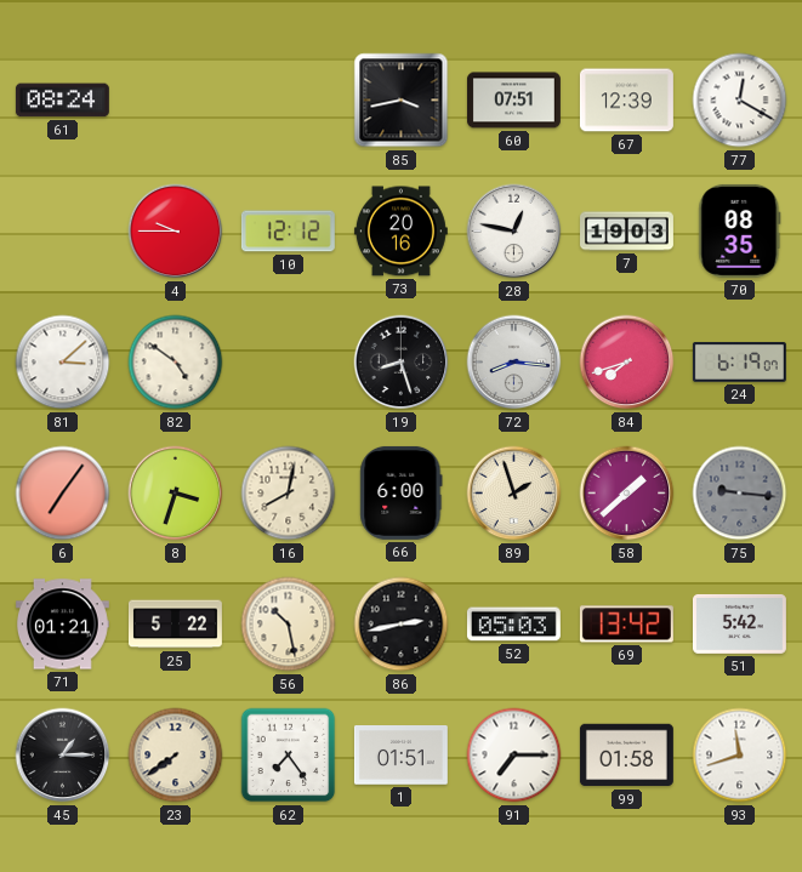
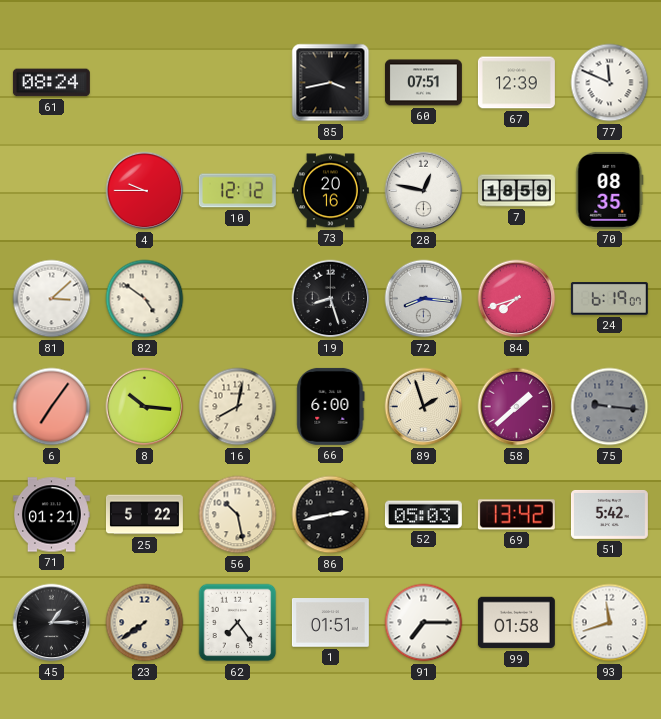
77: 12:20 -> 11:49 (610, 83)
7: 19:03 -> 18:59 (517, 191)
8: 3:33 -> 10:16 (145, 407)
